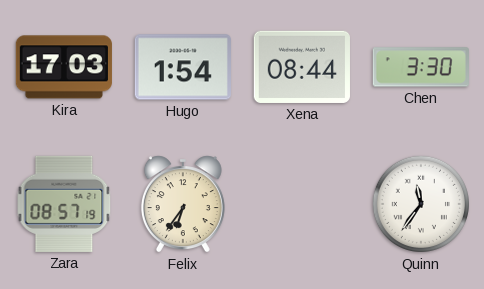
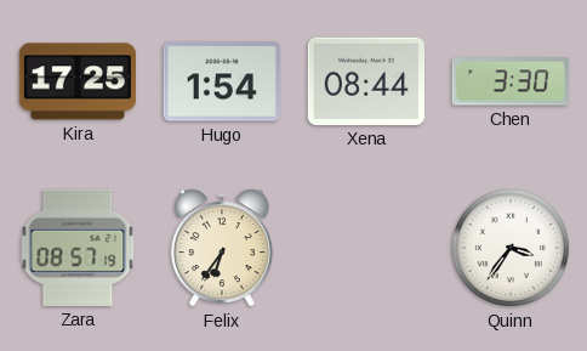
Kira: 17:03 -> 17:25 (78, 81)
Quinn: 11:36 -> 3:36 (511, 248)
